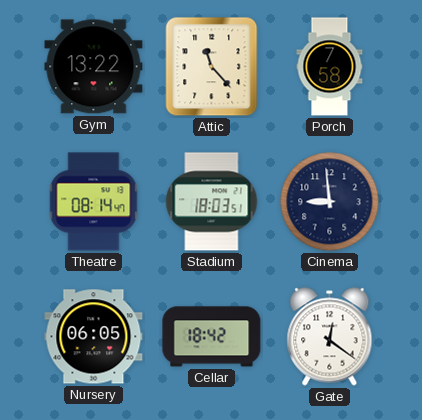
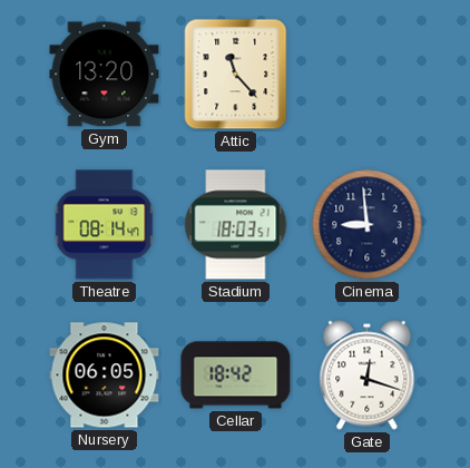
Gym: 13:22 -> 13:20 (105, 75)
Porch: 7:58 -> none (330, 67)
Gate: 12:21 -> 12:18 (368, 376)
